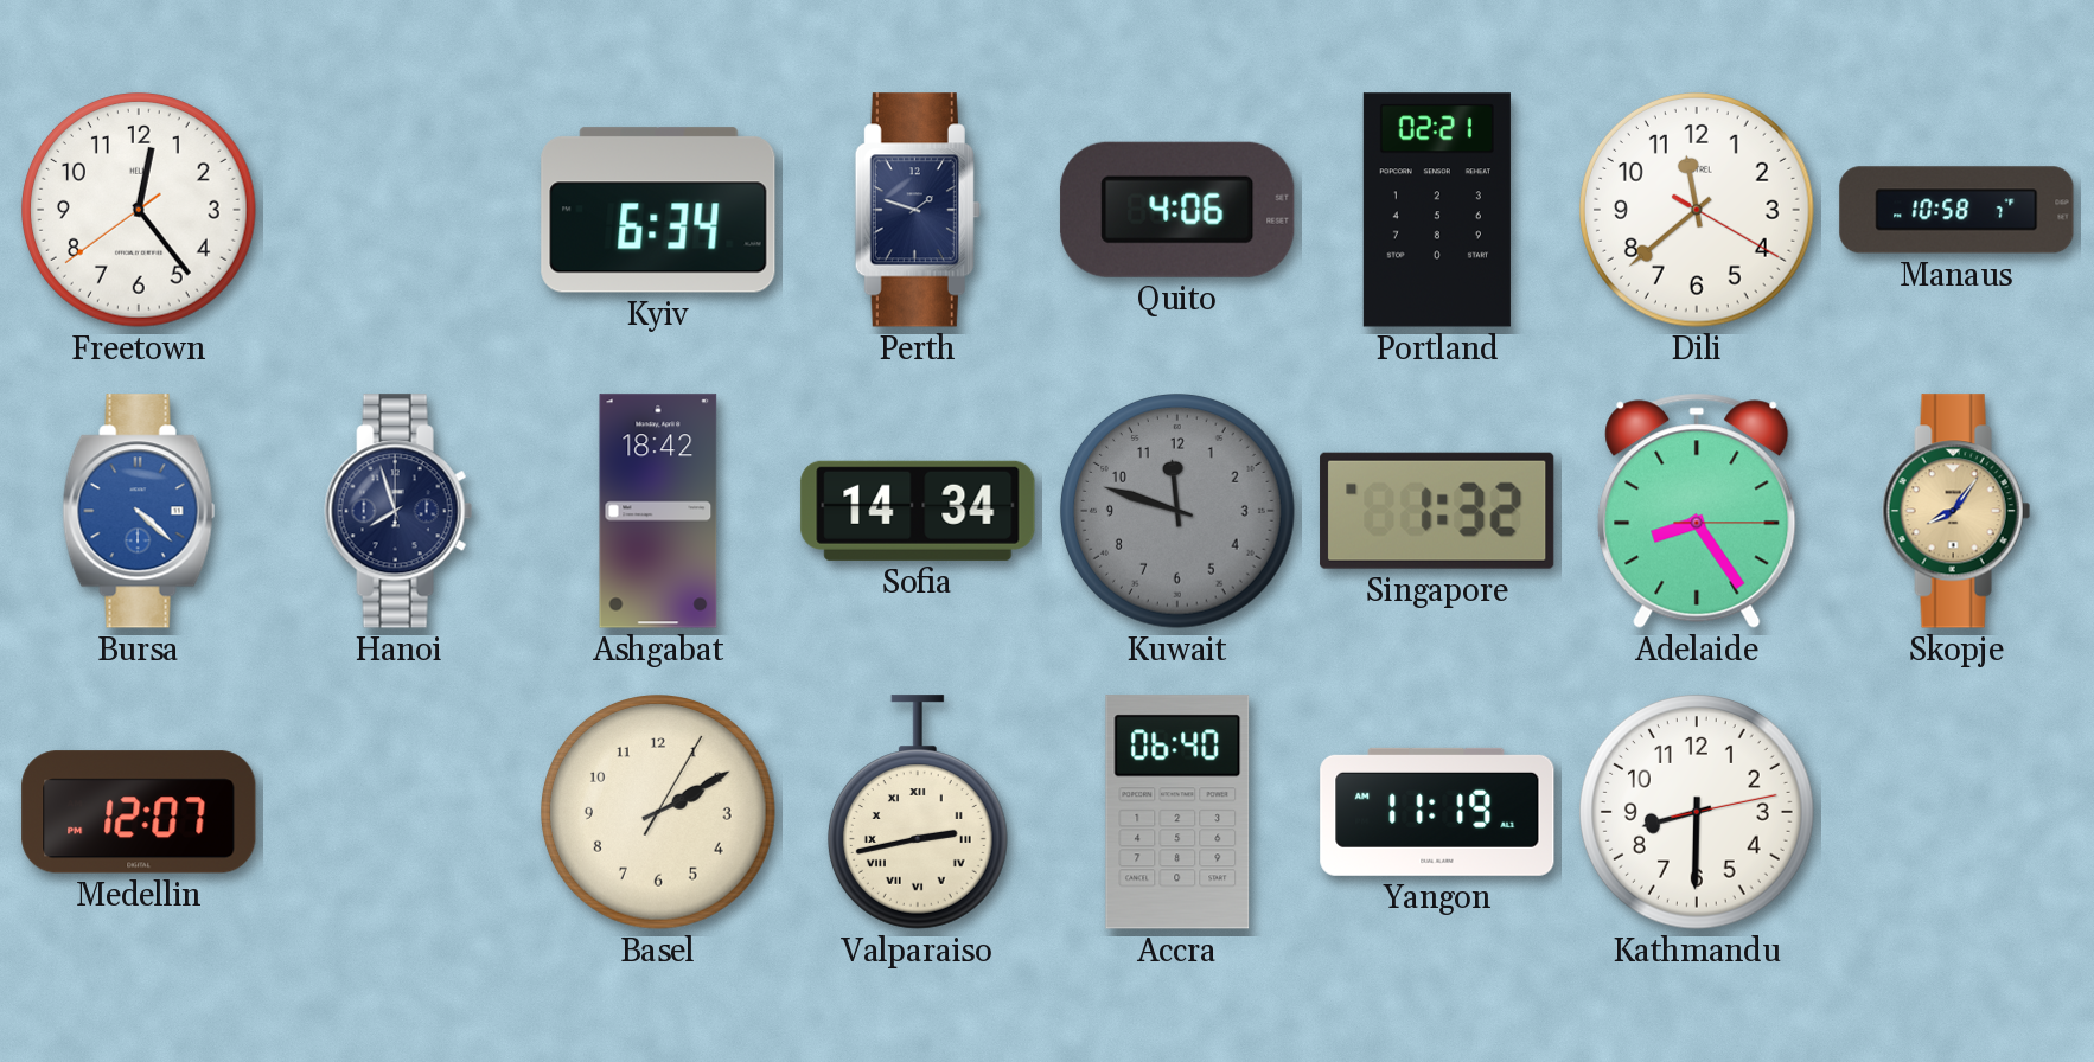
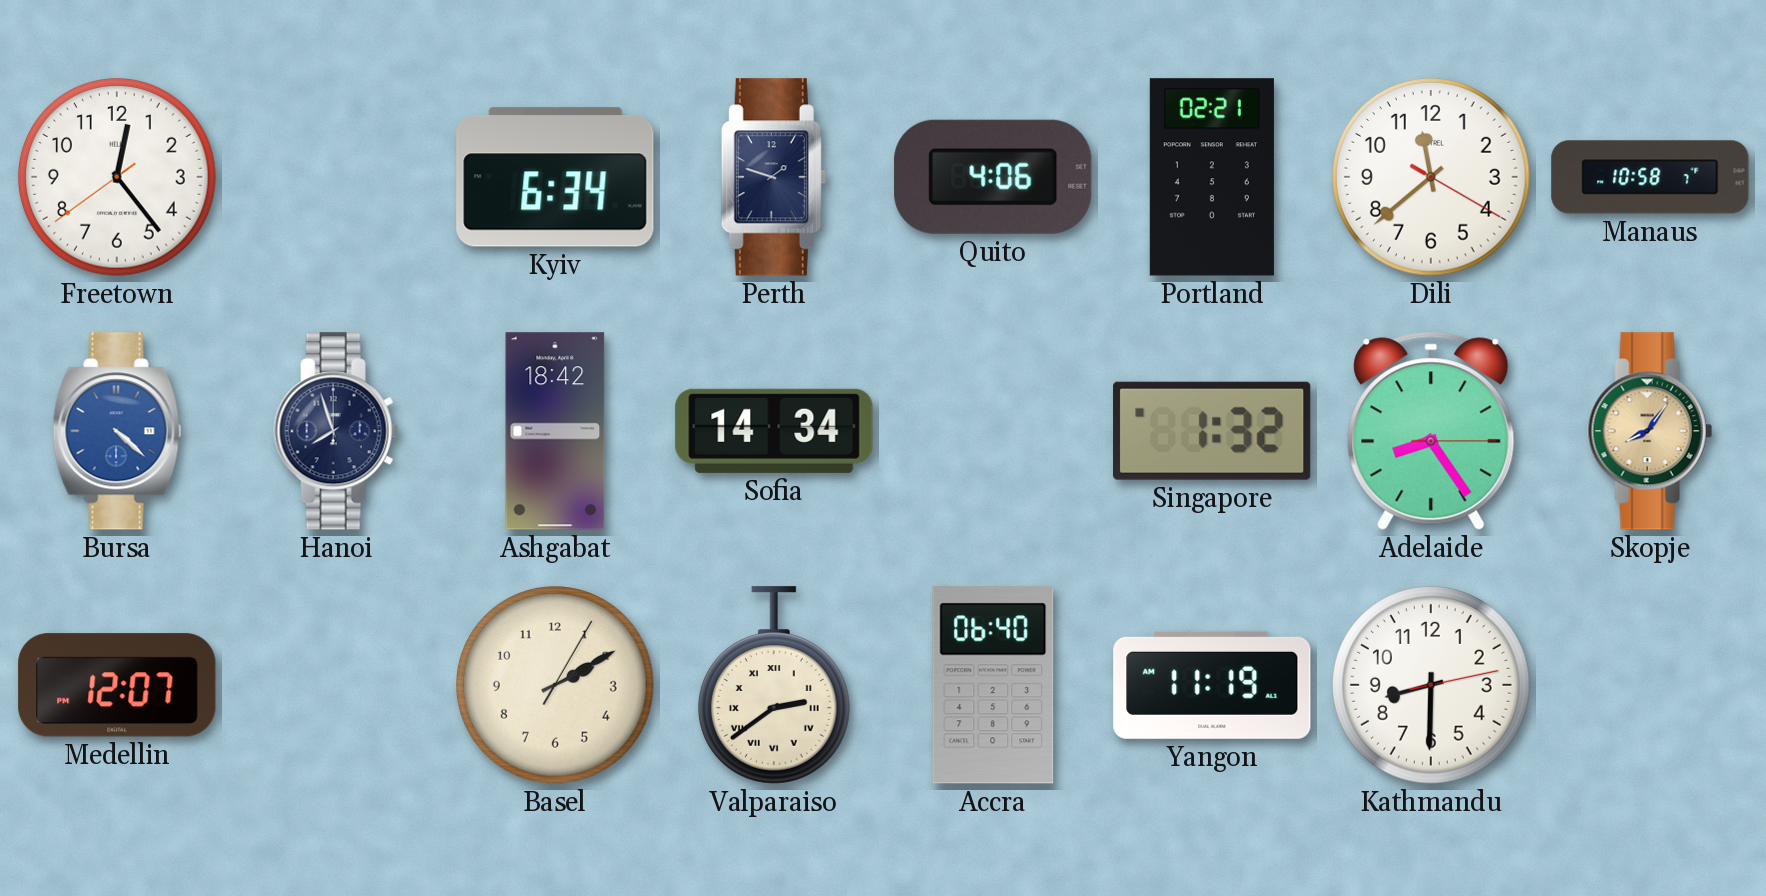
Kuwait: 11:48 -> none (1179, 512)
Valparaiso: 2:43 -> 2:39 (774, 685)
